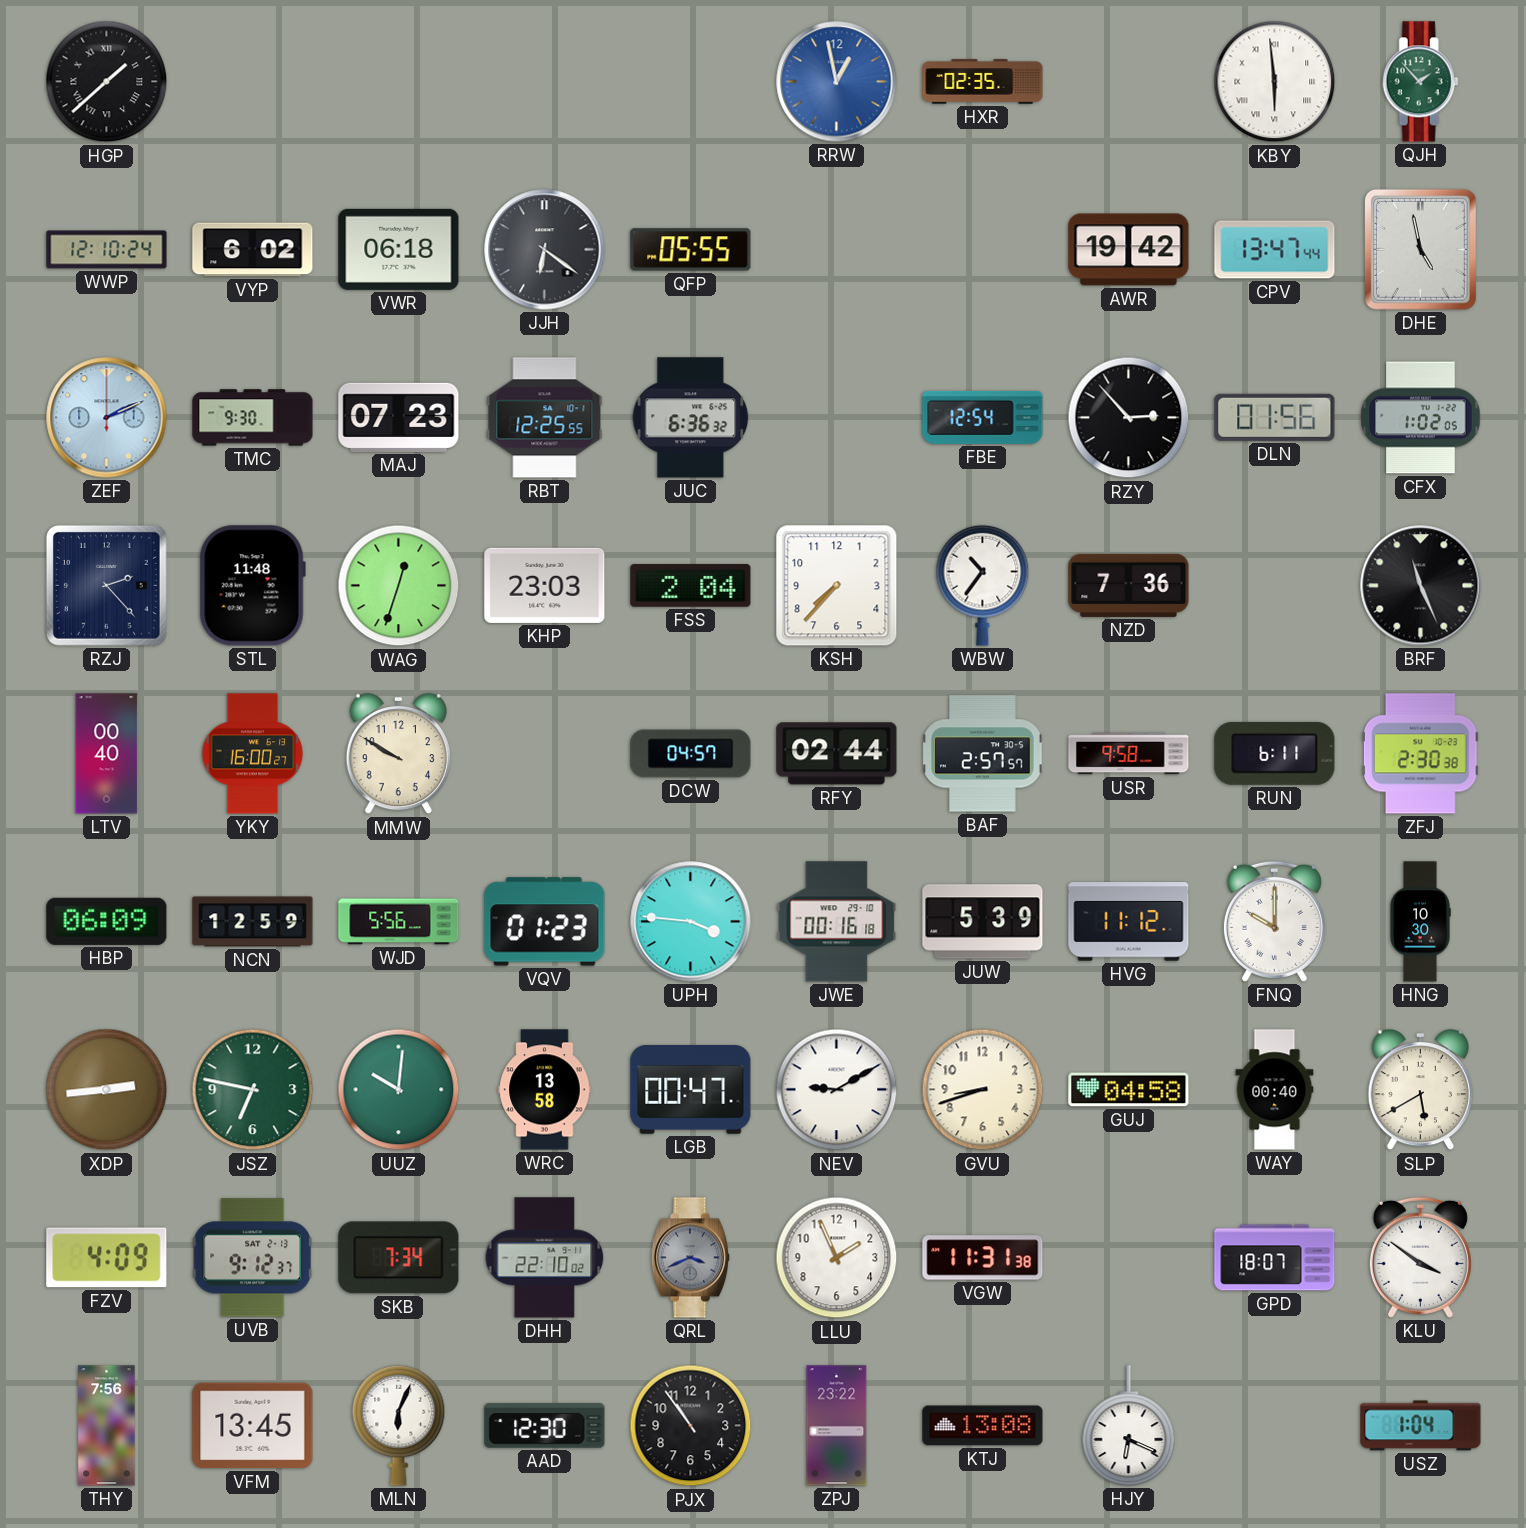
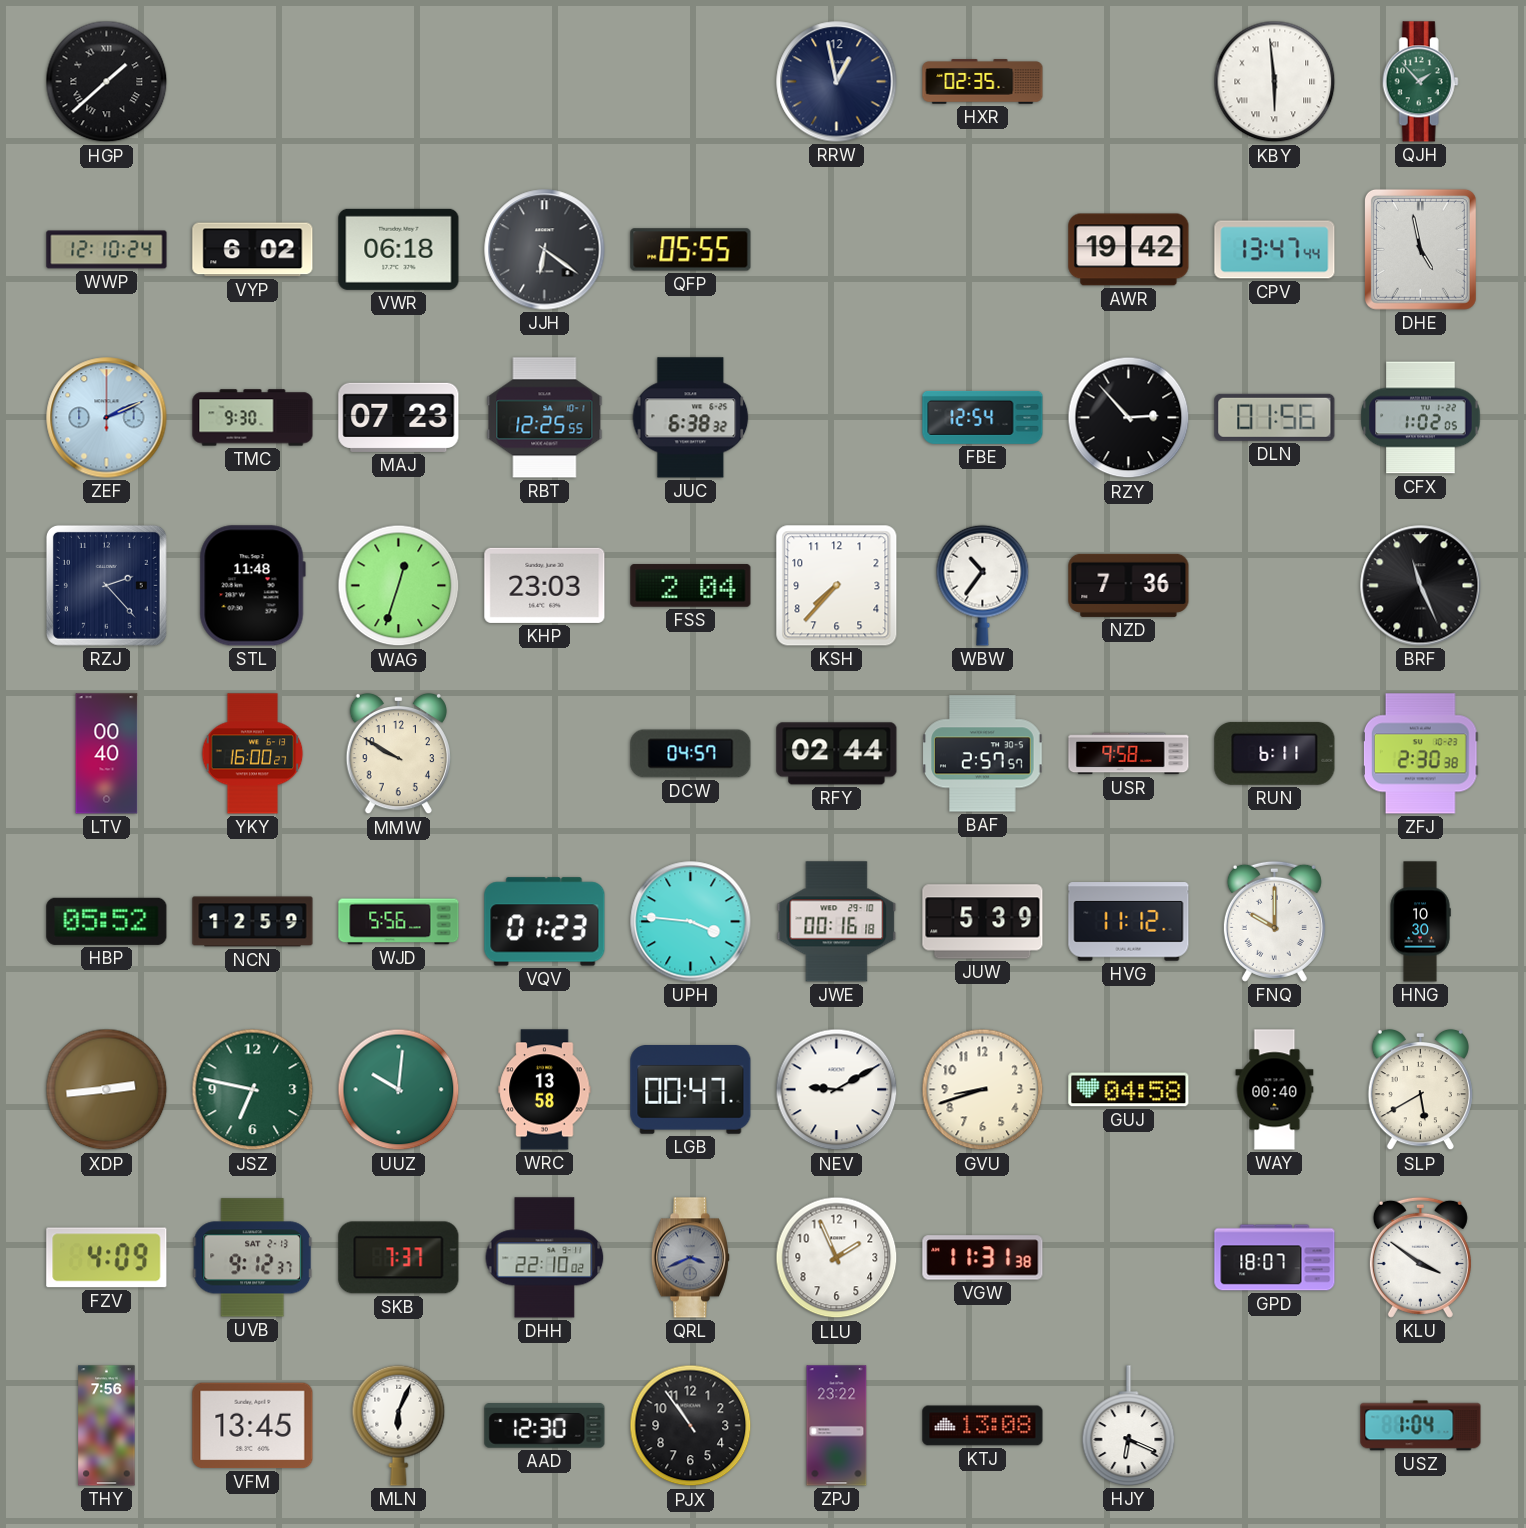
RRW dial: blue -> navy (837, 82)
JUC: 6:36 -> 6:38 (691, 418)
HBP: 06:09 -> 05:52 (107, 921)
SKB: 7:34 -> 7:37 (399, 1258)
